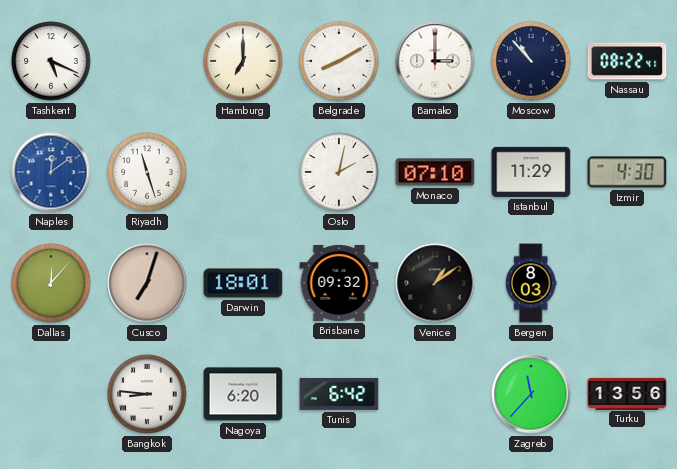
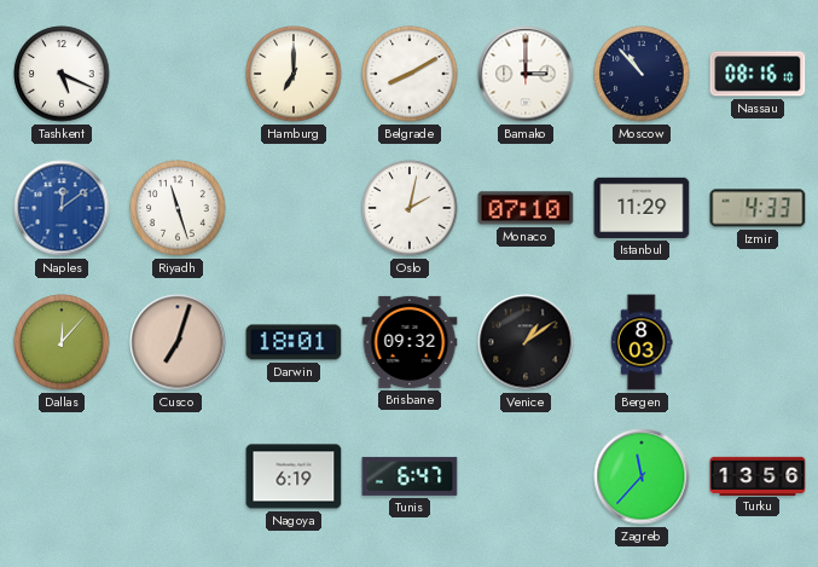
Nassau: 08:22 -> 08:16 (758, 74)
Izmir: 4:30 -> 4:33 (758, 208)
Bangkok: 8:46 -> none (147, 394)
Nagoya: 6:20 -> 6:19 (294, 476)
Tunis: 6:42 -> 6:47 (410, 476)
